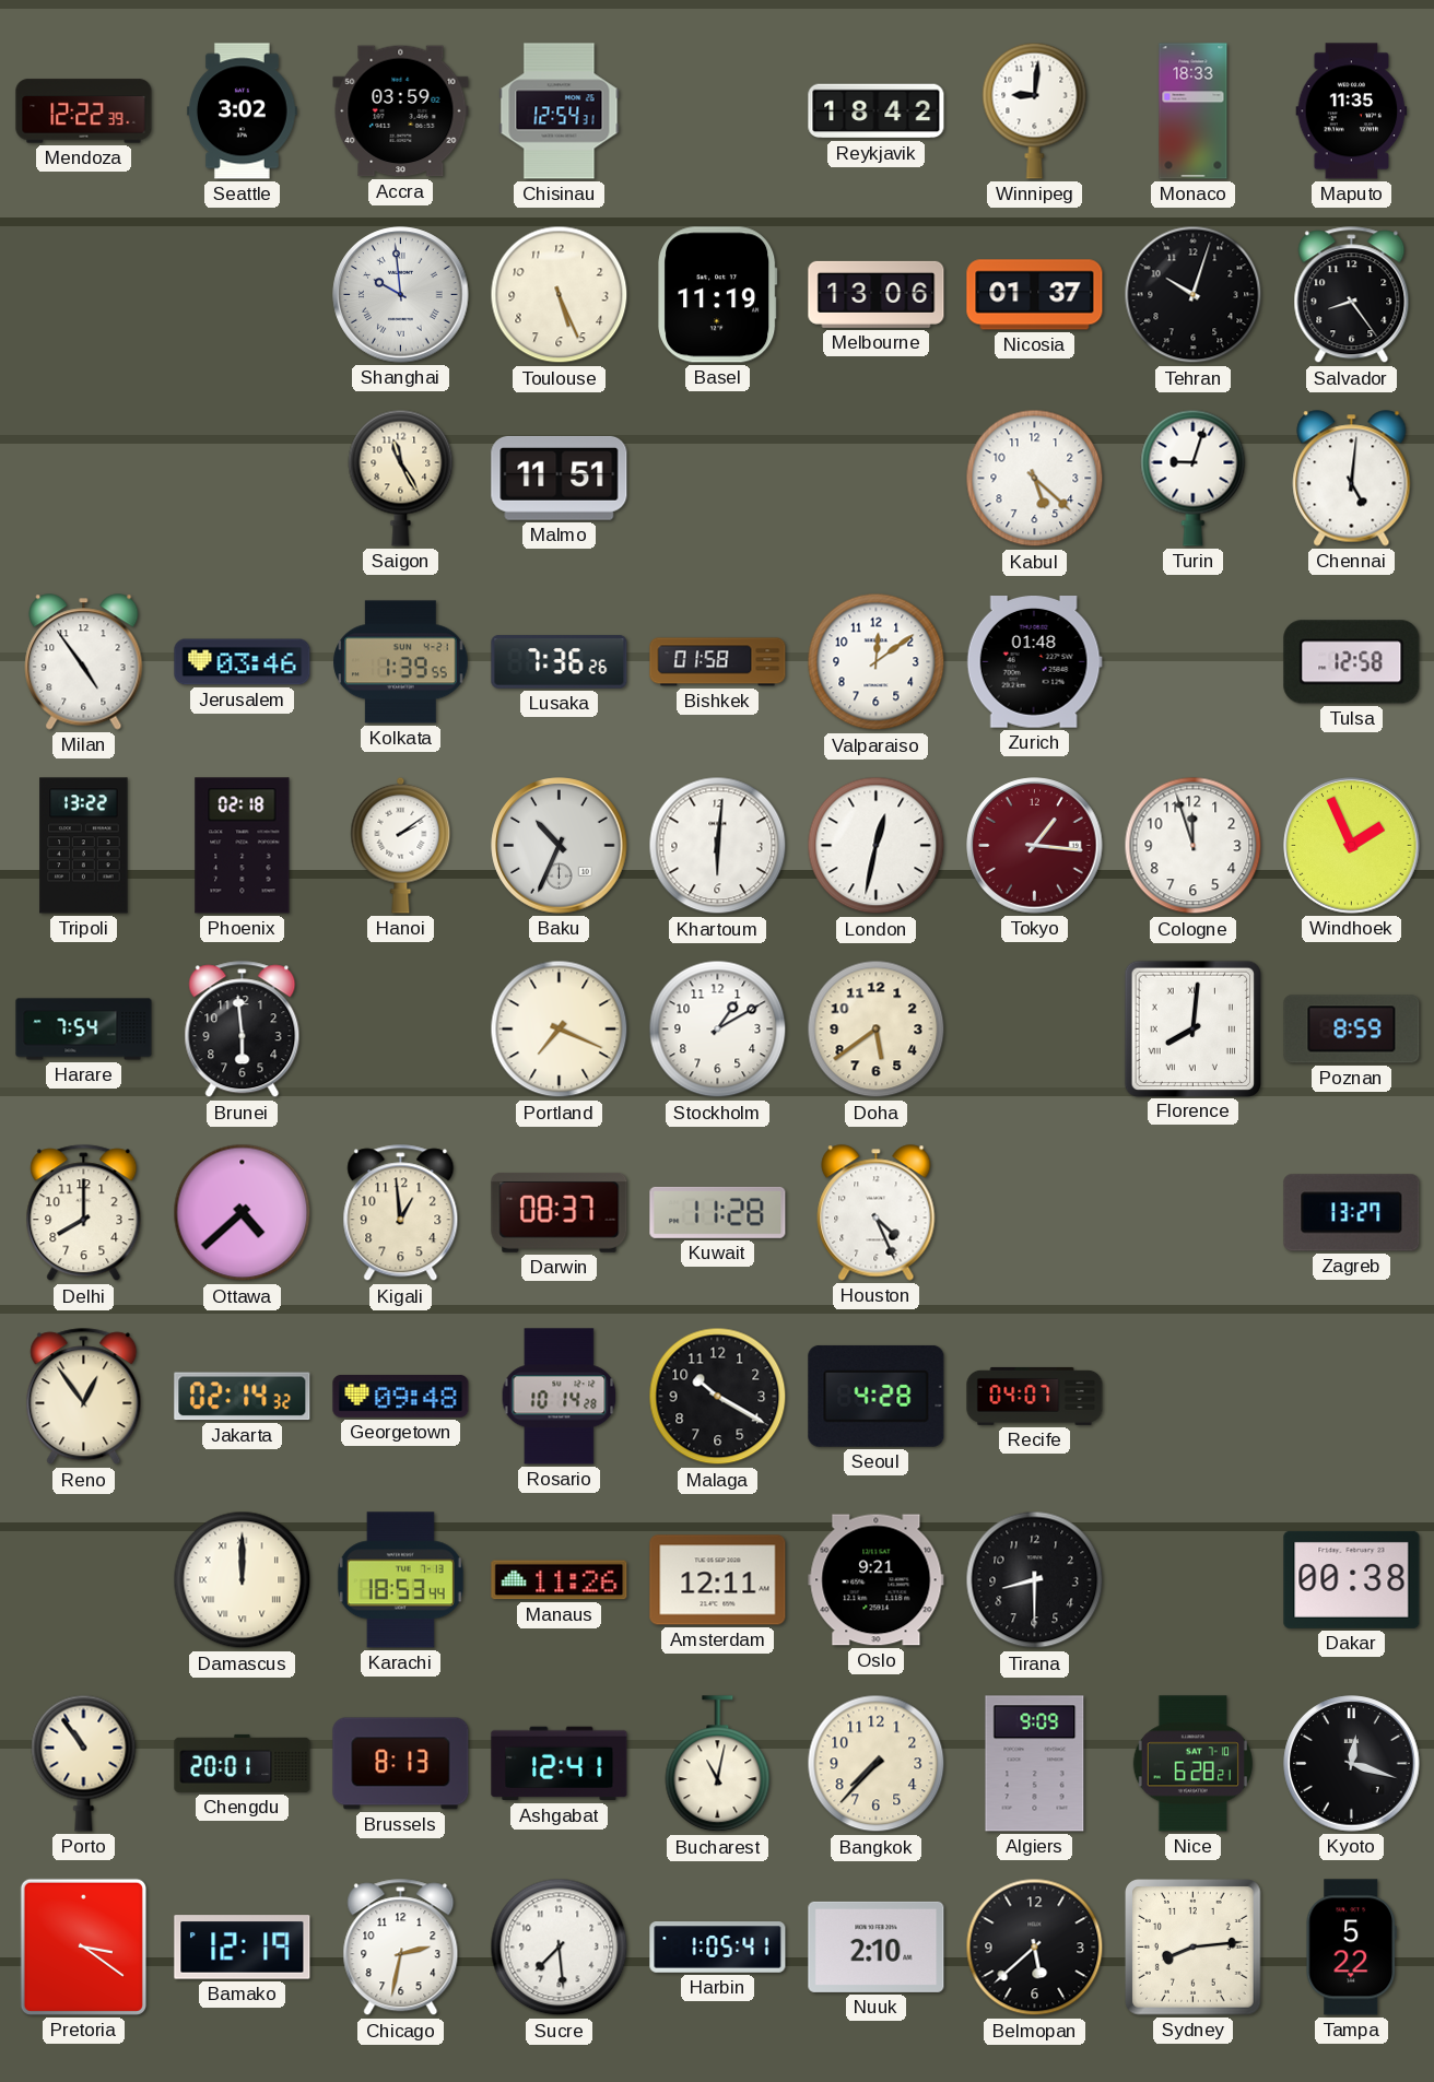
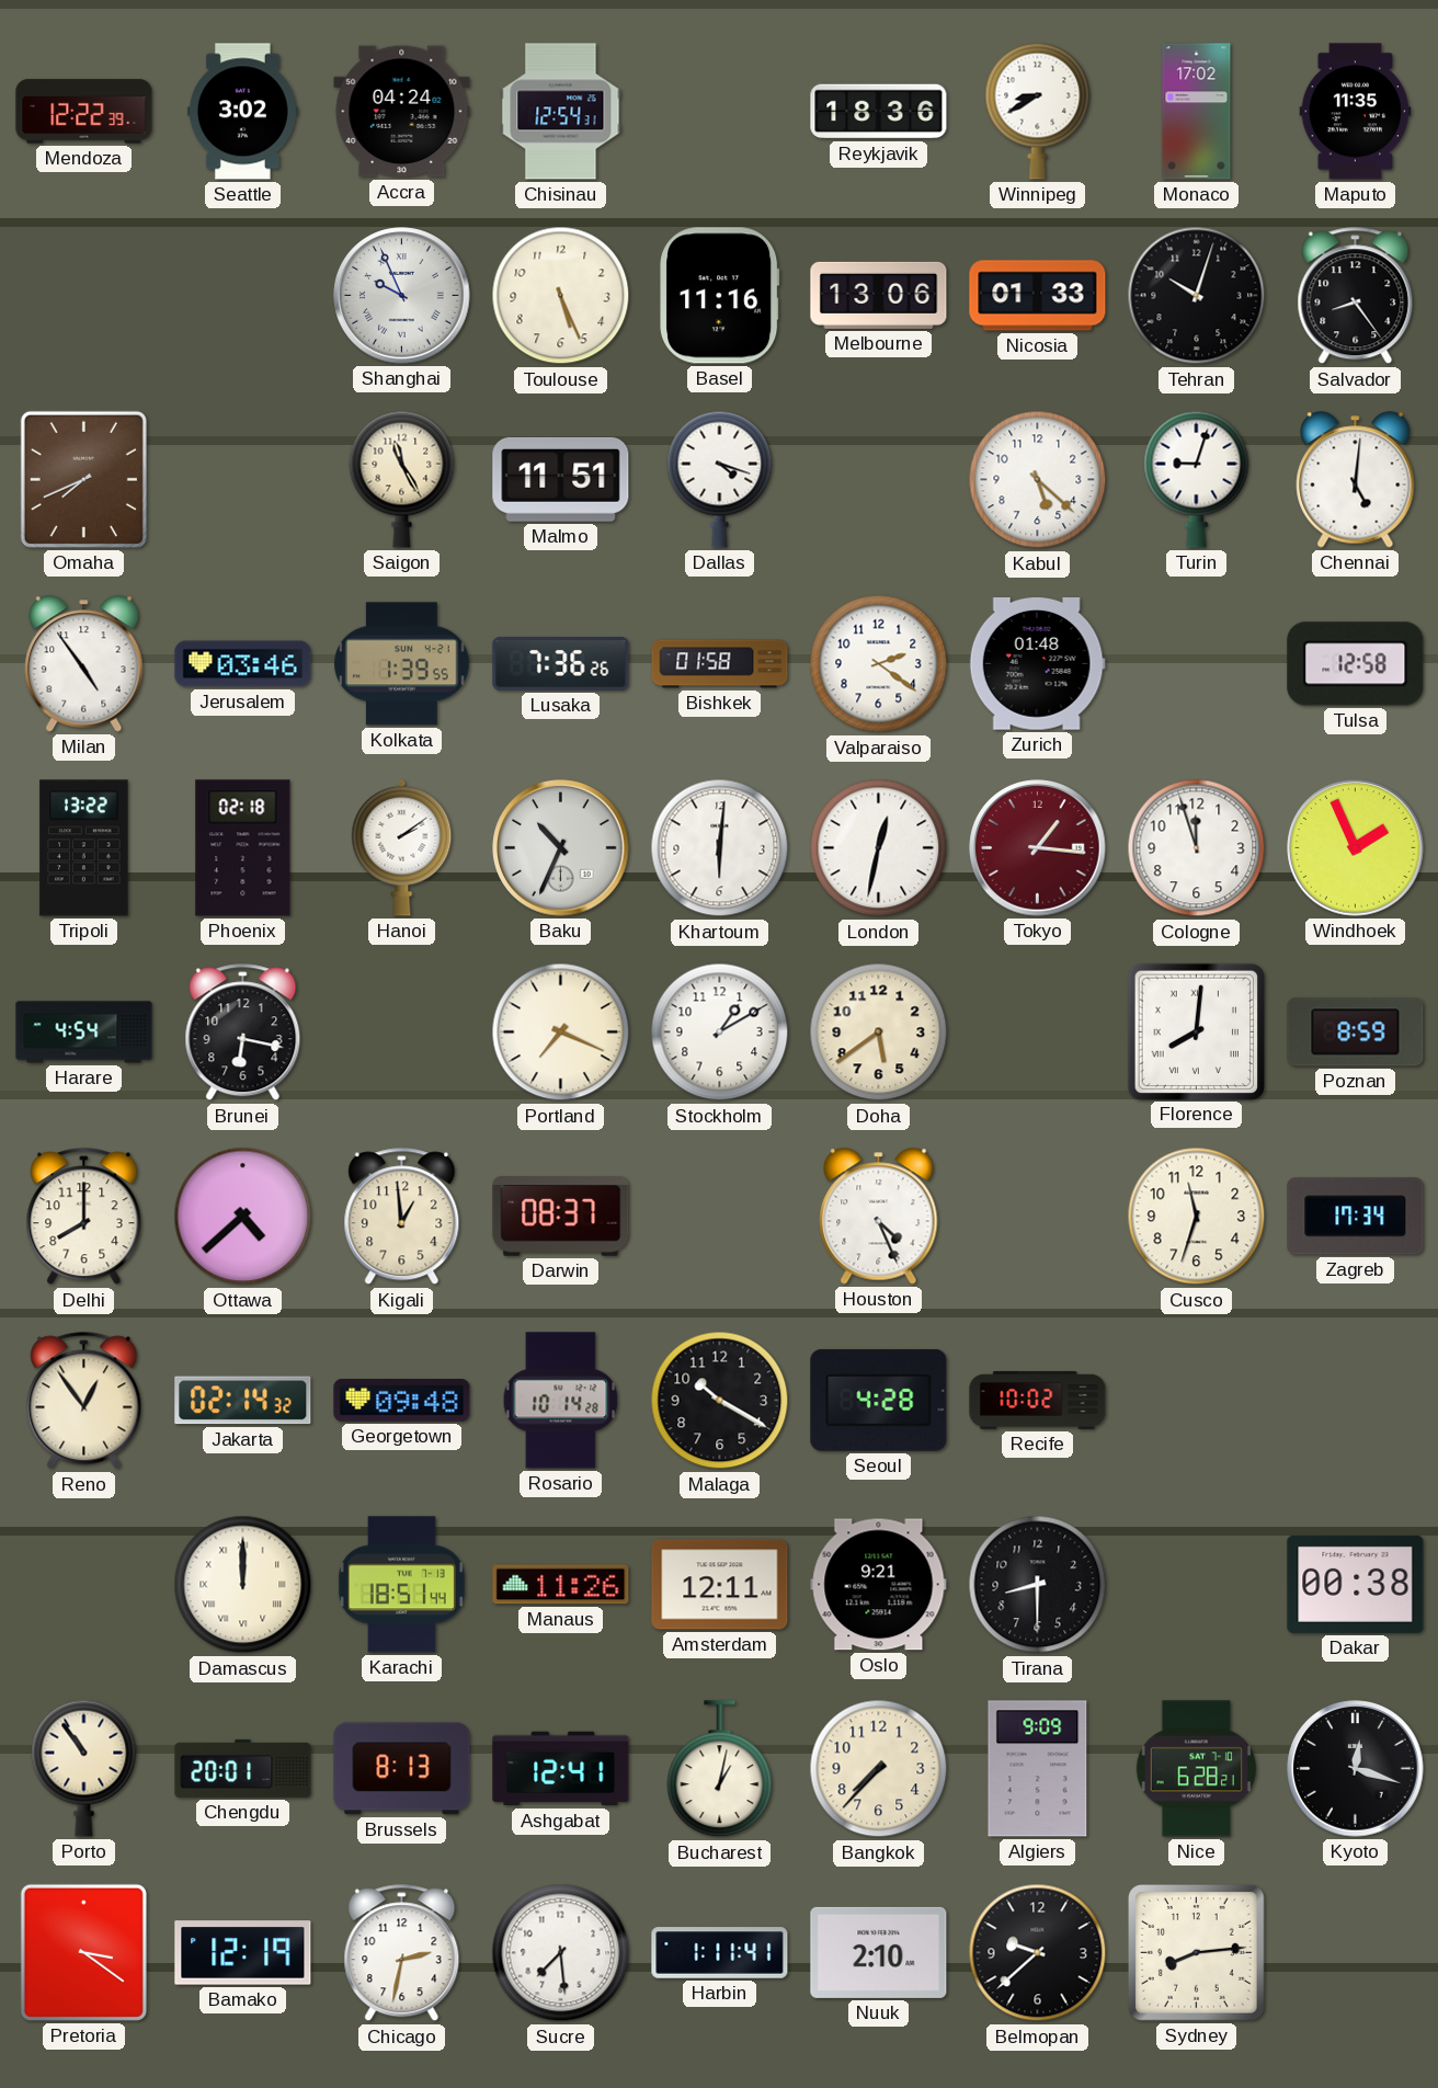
Accra: 03:59 -> 04:24 (402, 112)
Reykjavik: 18:42 -> 18:36 (879, 112)
Winnipeg: 9:01 -> 8:40 (1038, 111)
Monaco: 18:33 -> 17:02 (1197, 112)
Shanghai: 9:59 -> 9:56 (402, 296)
Basel: 11:19 -> 11:16 (720, 296)
Nicosia: 01:37 -> 01:33 (1038, 296)
Omaha: none -> 7:41 (83, 479)
Dallas: none -> 4:18 (720, 479)
Valparaiso: 12:09 -> 2:21 (879, 664)
Harare: 7:54 -> 4:54 (84, 1032)
Brunei: 5:59 -> 6:17 (243, 1032)
Kuwait: 11:28 -> none (718, 1212)
Cusco: none -> 11:33 (1197, 1217)
Zagreb: 13:27 -> 17:34 (1356, 1217)
Recife: 04:07 -> 10:02 (1038, 1400)
Karachi: 18:53 -> 18:51 (401, 1585)
Bucharest: 11:02 -> 1:02 (720, 1769)
Harbin: 1:05 -> 1:11 (720, 1953)
Belmopan: 5:38 -> 9:38 (1038, 1953)
Tampa: 5:22 -> none (1351, 1948)
